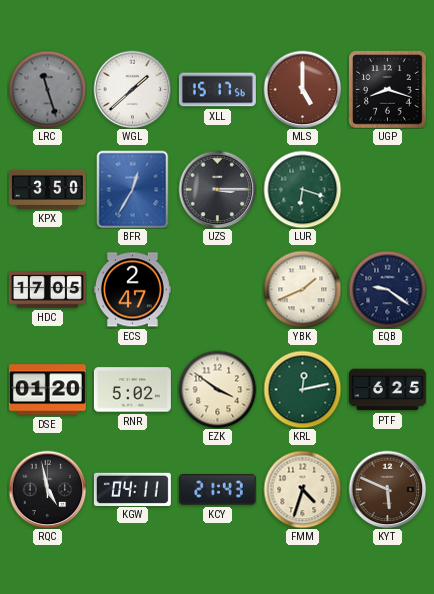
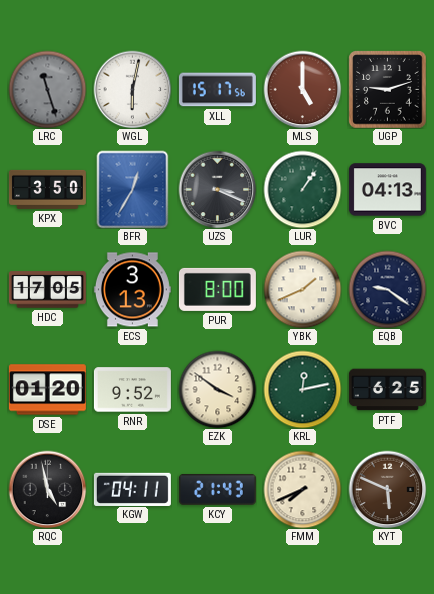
WGL: 1:38 -> 6:02 (132, 89)
UGP: 8:18 -> 9:12 (387, 89)
UZS: 3:15 -> 3:19 (217, 189)
LUR: 6:18 -> 1:06 (302, 189)
BVC: none -> 04:13 (387, 190)
ECS: 2:47 -> 3:13 (132, 290)
PUR: none -> 8:00 (217, 289)
RNR: 5:02 -> 9:52 (132, 390)
FMM: 4:33 -> 7:41 (302, 489)
